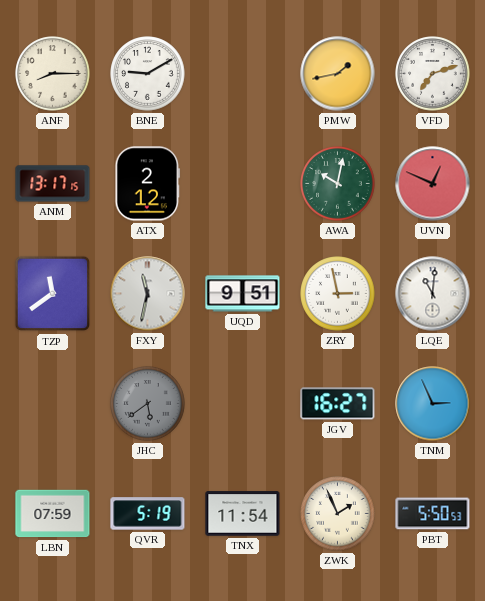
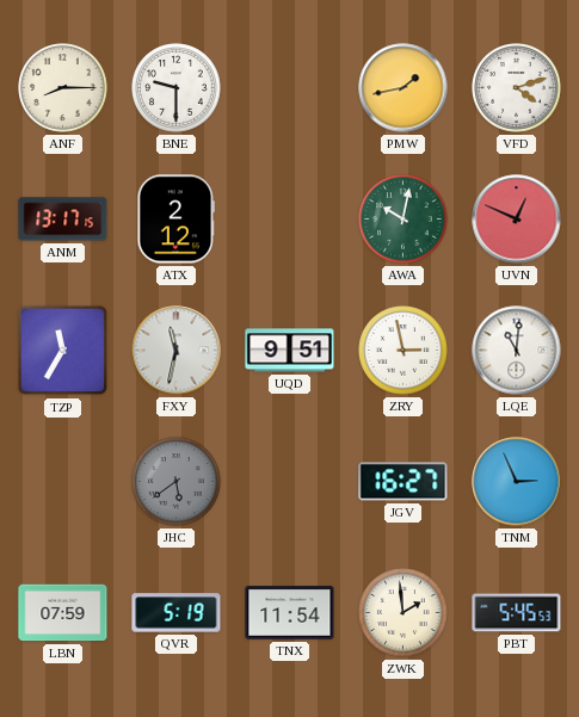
BNE: 9:10 -> 9:30 (177, 88)
VFD: 7:12 -> 4:12 (517, 88)
TZP: 11:39 -> 11:35 (63, 351)
ZWK: 1:56 -> 1:59 (404, 613)
PBT: 5:50 -> 5:45 (517, 613)
